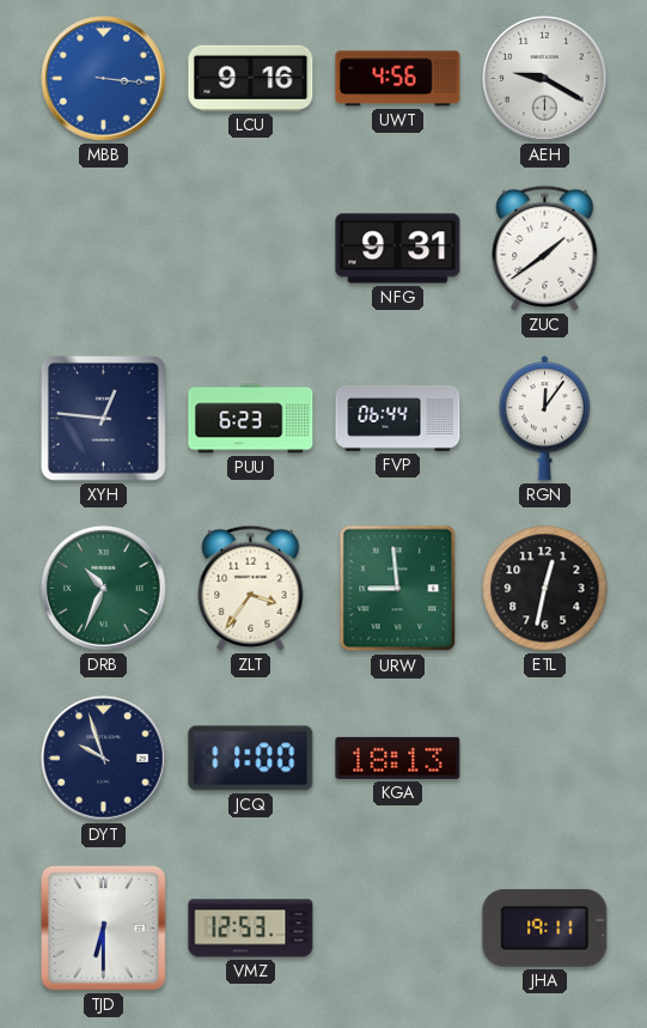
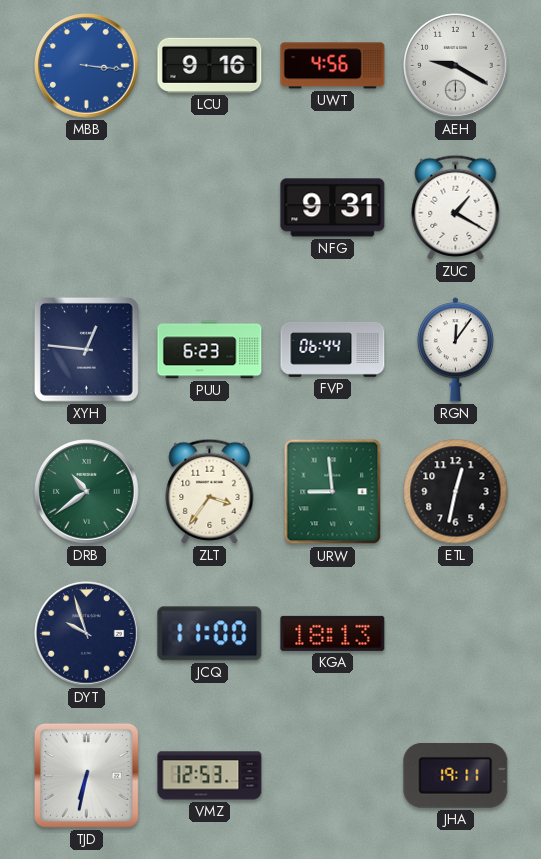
ZUC: 1:39 -> 1:20 (456, 207)
DRB: 10:34 -> 10:39 (87, 492)
TJD: 6:30 -> 6:32 (86, 775)
